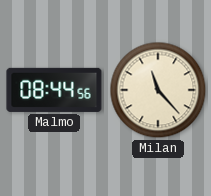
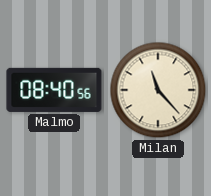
Malmo: 08:44 -> 08:40 (54, 90)
